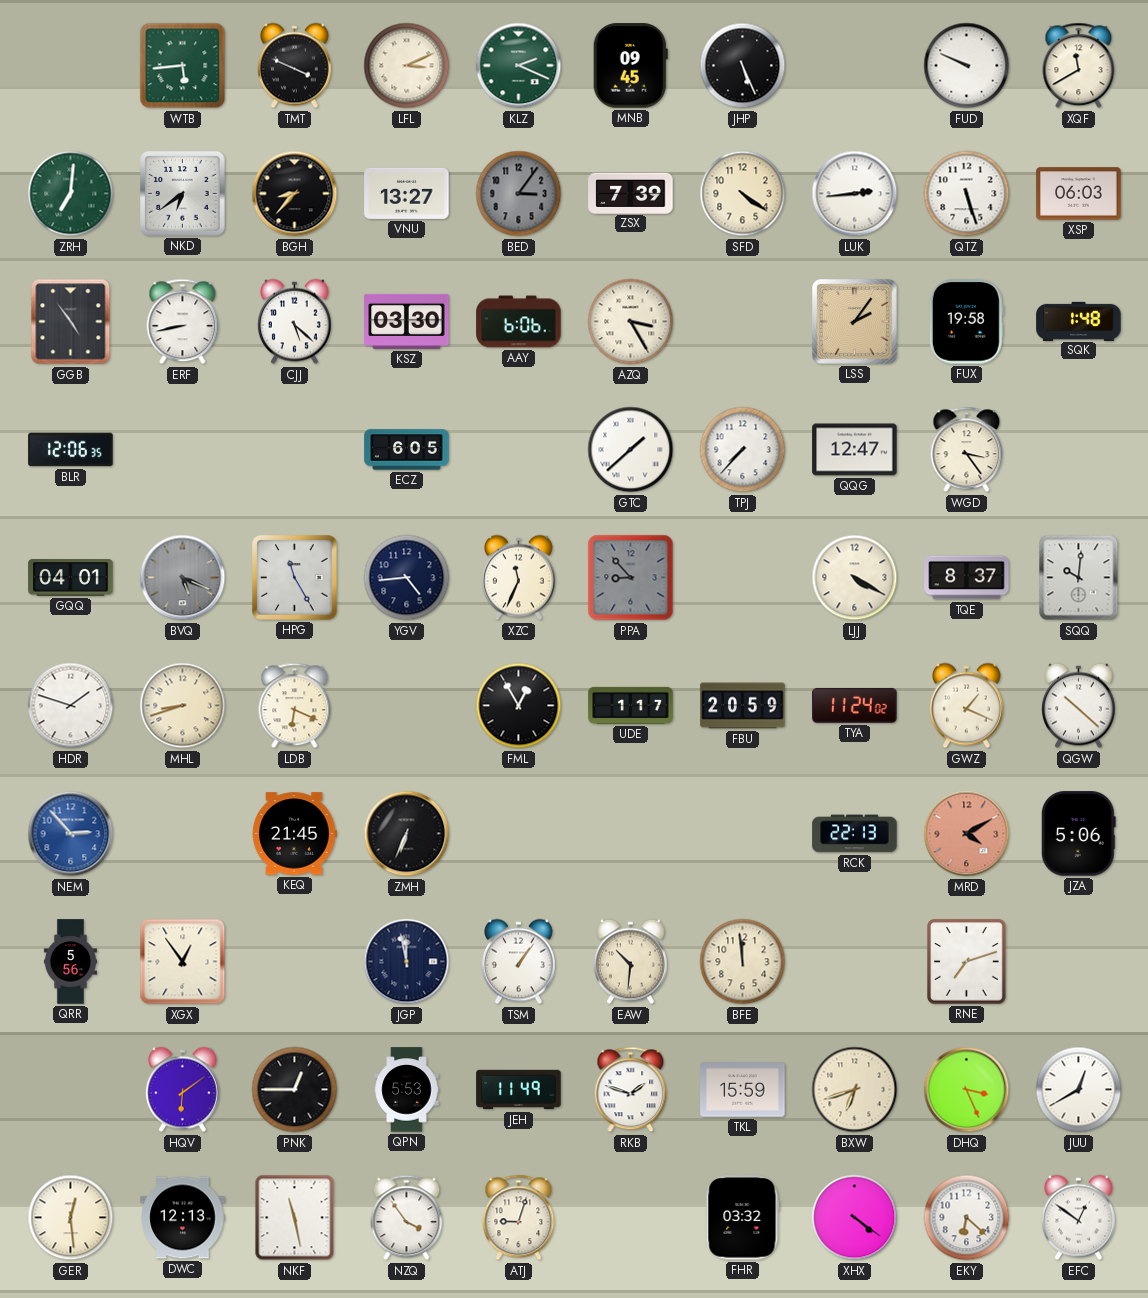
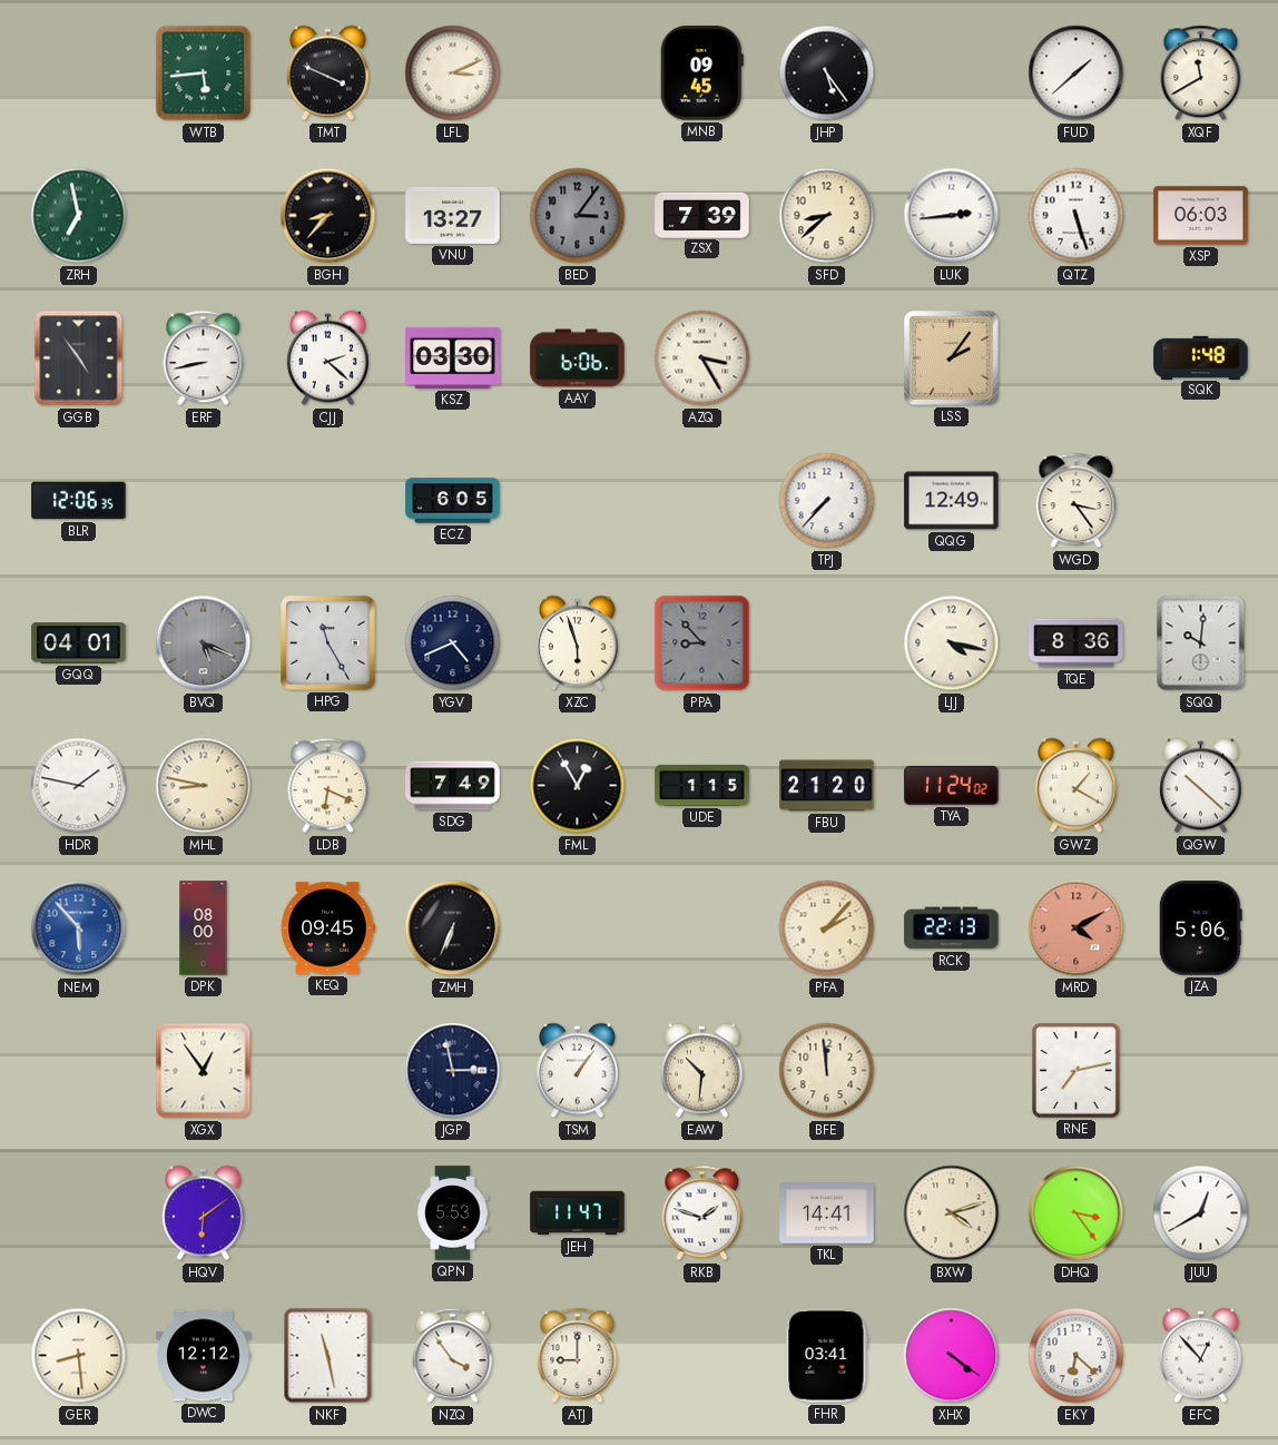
KLZ: 2:19 -> none (519, 66)
JHP: 5:26 -> 5:24 (827, 73)
FUD: 9:49 -> 1:38 (1077, 73)
ZRH: 7:01 -> 6:58 (79, 216)
NKD: 6:39 -> none (183, 194)
SFD: 4:21 -> 8:38 (827, 216)
CJJ: 5:22 -> 2:22 (327, 358)
FUX: 19:58 -> none (966, 322)
GTC: 1:38 -> none (631, 450)
QQG: 12:47 -> 12:49 (952, 501)
YGV: 4:44 -> 4:41 (453, 643)
XZC: 11:34 -> 5:57 (577, 643)
LJJ: 4:20 -> 4:17 (952, 643)
TQE: 8:37 -> 8:36 (1077, 643)
HDR: 1:48 -> 1:47 (79, 786)
MHL: 8:42 -> 8:47 (204, 786)
SDG: none -> 7:49 (453, 786)
UDE: 1:17 -> 1:15 (702, 785)
FBU: 20:59 -> 21:20 (827, 786)
GWZ: 1:19 -> 1:20 (1075, 786)
NEM: 2:53 -> 5:53 (79, 928)
DPK: none -> 08:00 (204, 928)
KEQ: 21:45 -> 09:45 (327, 928)
PFA: none -> 2:07 (827, 928)
QRR: 5:56 -> none (70, 962)
JGP: 11:58 -> 2:58 (453, 1071)
RNE: 7:12 -> 7:13 (1077, 1071)
PNK: 12:45 -> none (295, 1090)
JEH: 11:49 -> 11:47 (578, 1213)
TKL: 15:59 -> 14:41 (827, 1213)
BXW: 6:42 -> 4:12 (952, 1213)
DHQ: 3:26 -> 3:24 (1077, 1213)
GER: 12:29 -> 8:29 (79, 1356)
DWC: 12:13 -> 12:12 (204, 1356)
ATJ: 9:03 -> 9:00 (578, 1356)
FHR: 03:32 -> 03:41 (827, 1356)
EFC: 12:51 -> 12:53 (1200, 1356)
